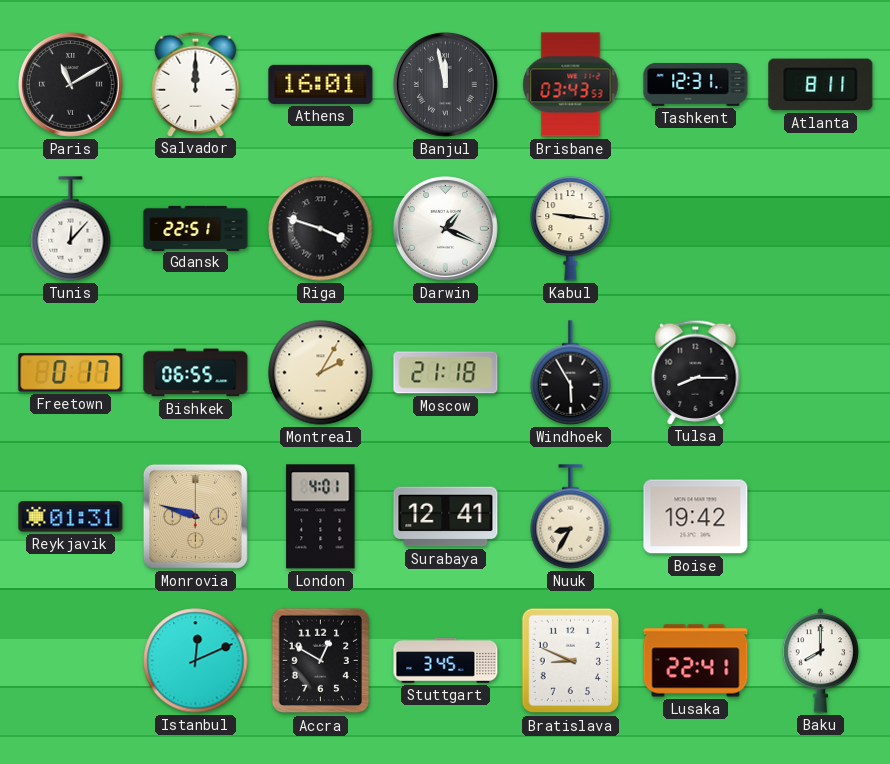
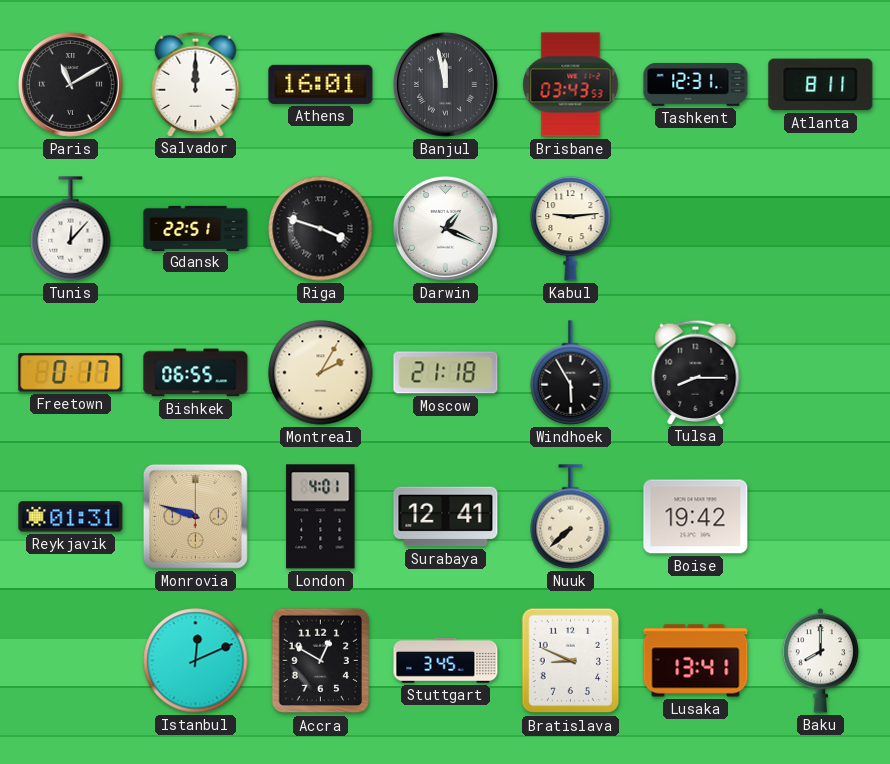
Kabul: 9:16 -> 9:14 (571, 228)
Nuuk: 8:35 -> 7:38 (571, 517)
Lusaka: 22:41 -> 13:41 (696, 661)
